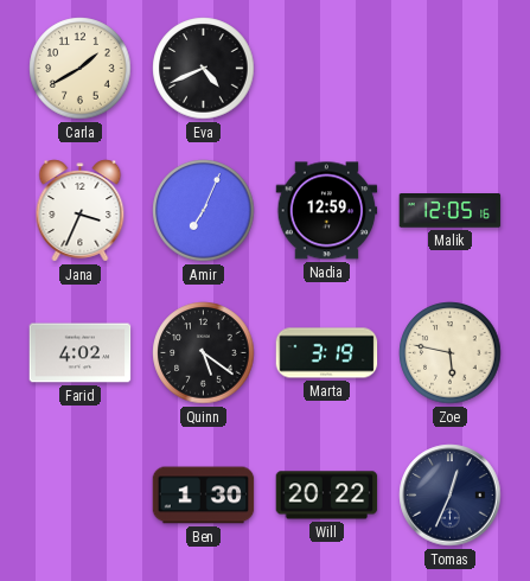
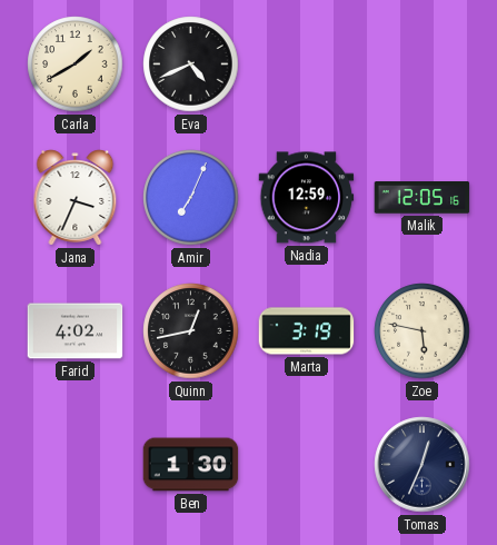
Quinn: 5:21 -> 12:43 (191, 331)
Will: 20:22 -> none (327, 496)
